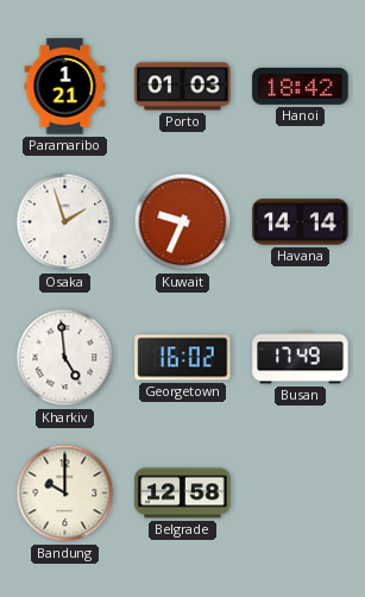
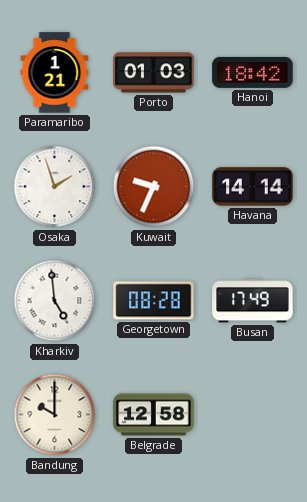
Georgetown: 16:02 -> 08:28 (154, 301)
